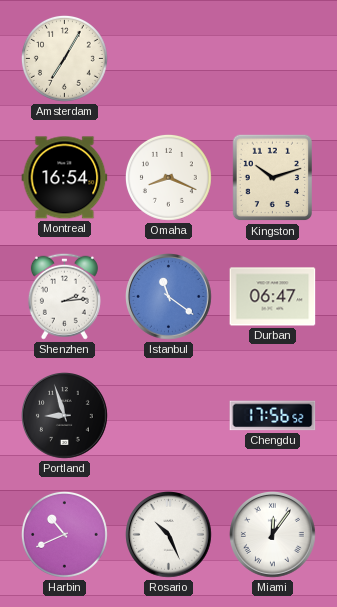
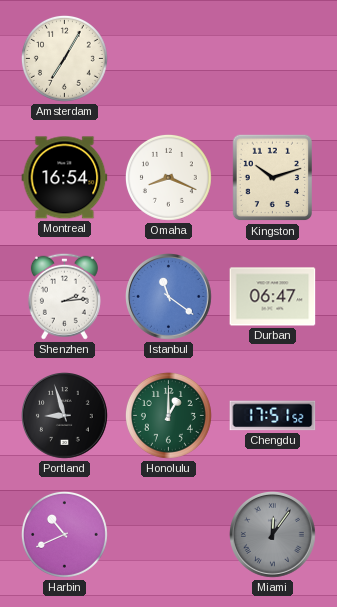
Honolulu: none -> 1:00 (168, 415)
Chengdu: 17:56 -> 17:51 (273, 416)
Rosario: 10:26 -> none (169, 535)
Miami dial: white -> grey (273, 535)
